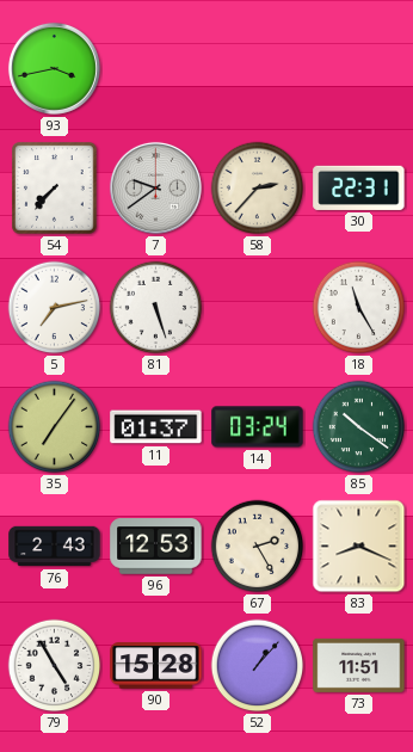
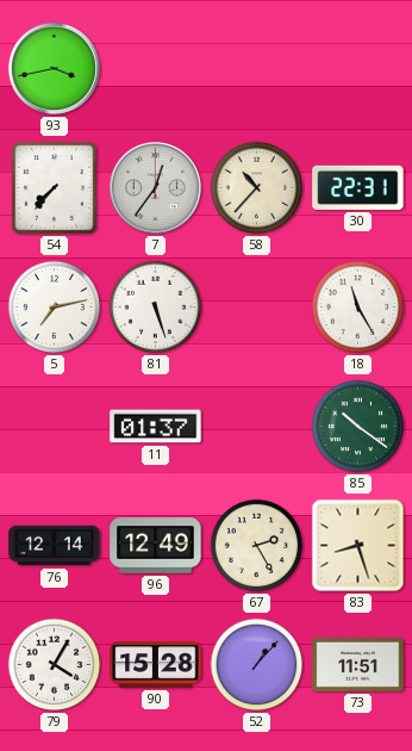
7: 9:39 -> 12:36 (155, 187)
58: 2:37 -> 10:37 (257, 188)
35: 7:06 -> none (55, 427)
14: 03:24 -> none (258, 427)
76: 2:43 -> 12:14 (55, 546)
96: 12:53 -> 12:49 (156, 546)
83: 8:19 -> 8:27 (358, 546)
79: 4:55 -> 4:05 (55, 665)
